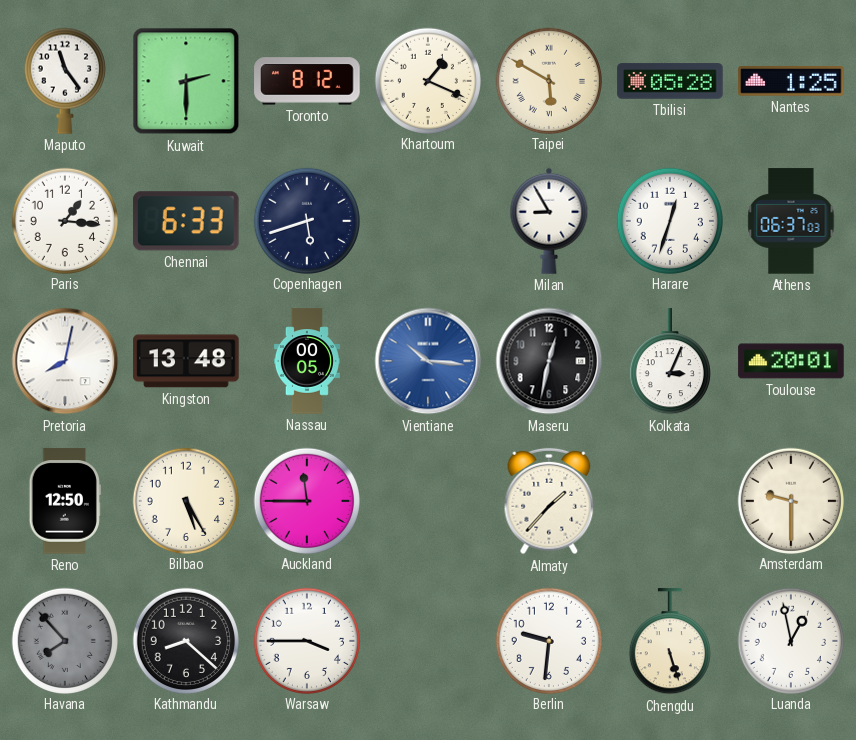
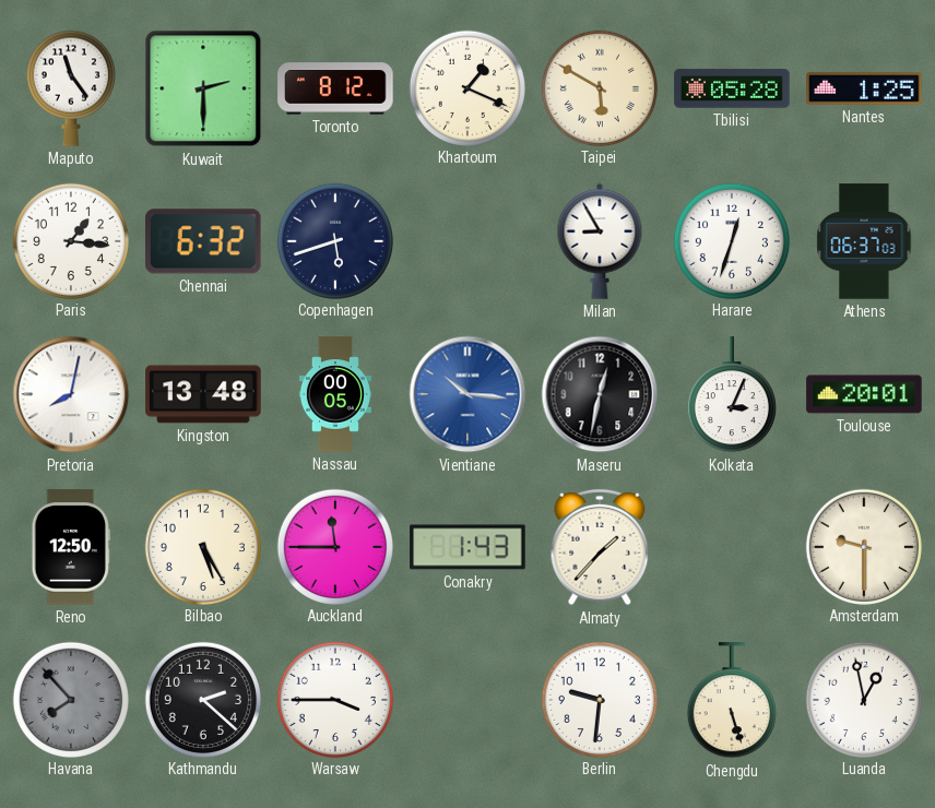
Chennai: 6:33 -> 6:32 (203, 241)
Conakry: none -> 1:43 (467, 547)
Kathmandu: 8:22 -> 2:22 (202, 699)
